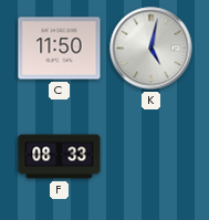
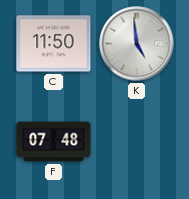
K: 5:02 -> 4:59 (137, 44)
F: 08:33 -> 07:48 (54, 142)
